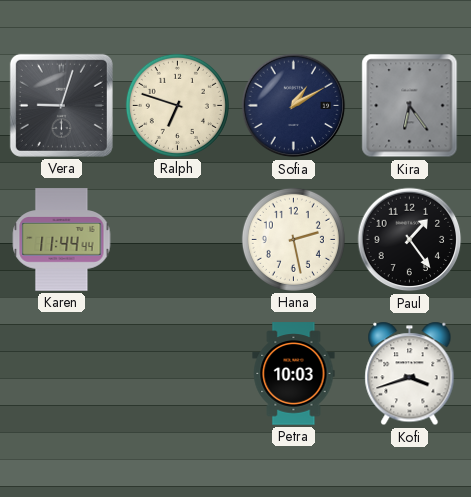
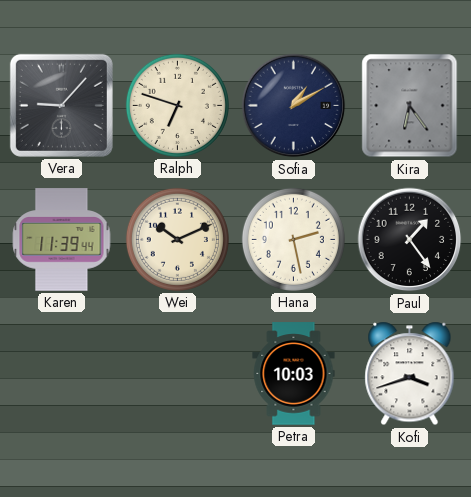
Vera: 9:03 -> 9:07 (61, 105)
Karen: 11:44 -> 11:39 (62, 240)
Wei: none -> 10:11 (177, 239)
